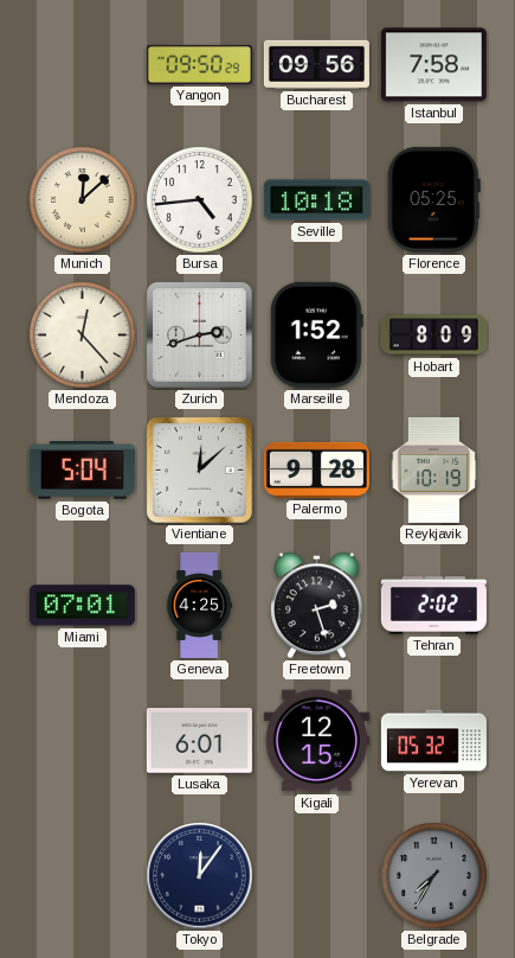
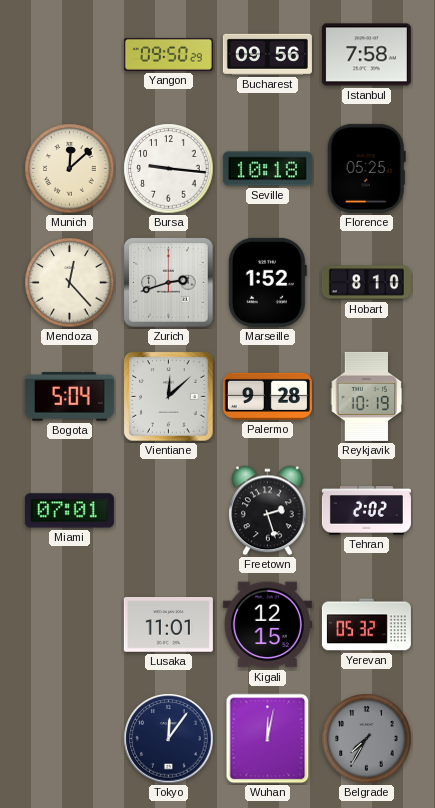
Bursa: 4:44 -> 9:16 (169, 169)
Hobart: 8:09 -> 8:10 (366, 283)
Geneva: 4:25 -> none (199, 605)
Lusaka: 6:01 -> 11:01 (168, 625)
Wuhan: none -> 12:02 (268, 739)
